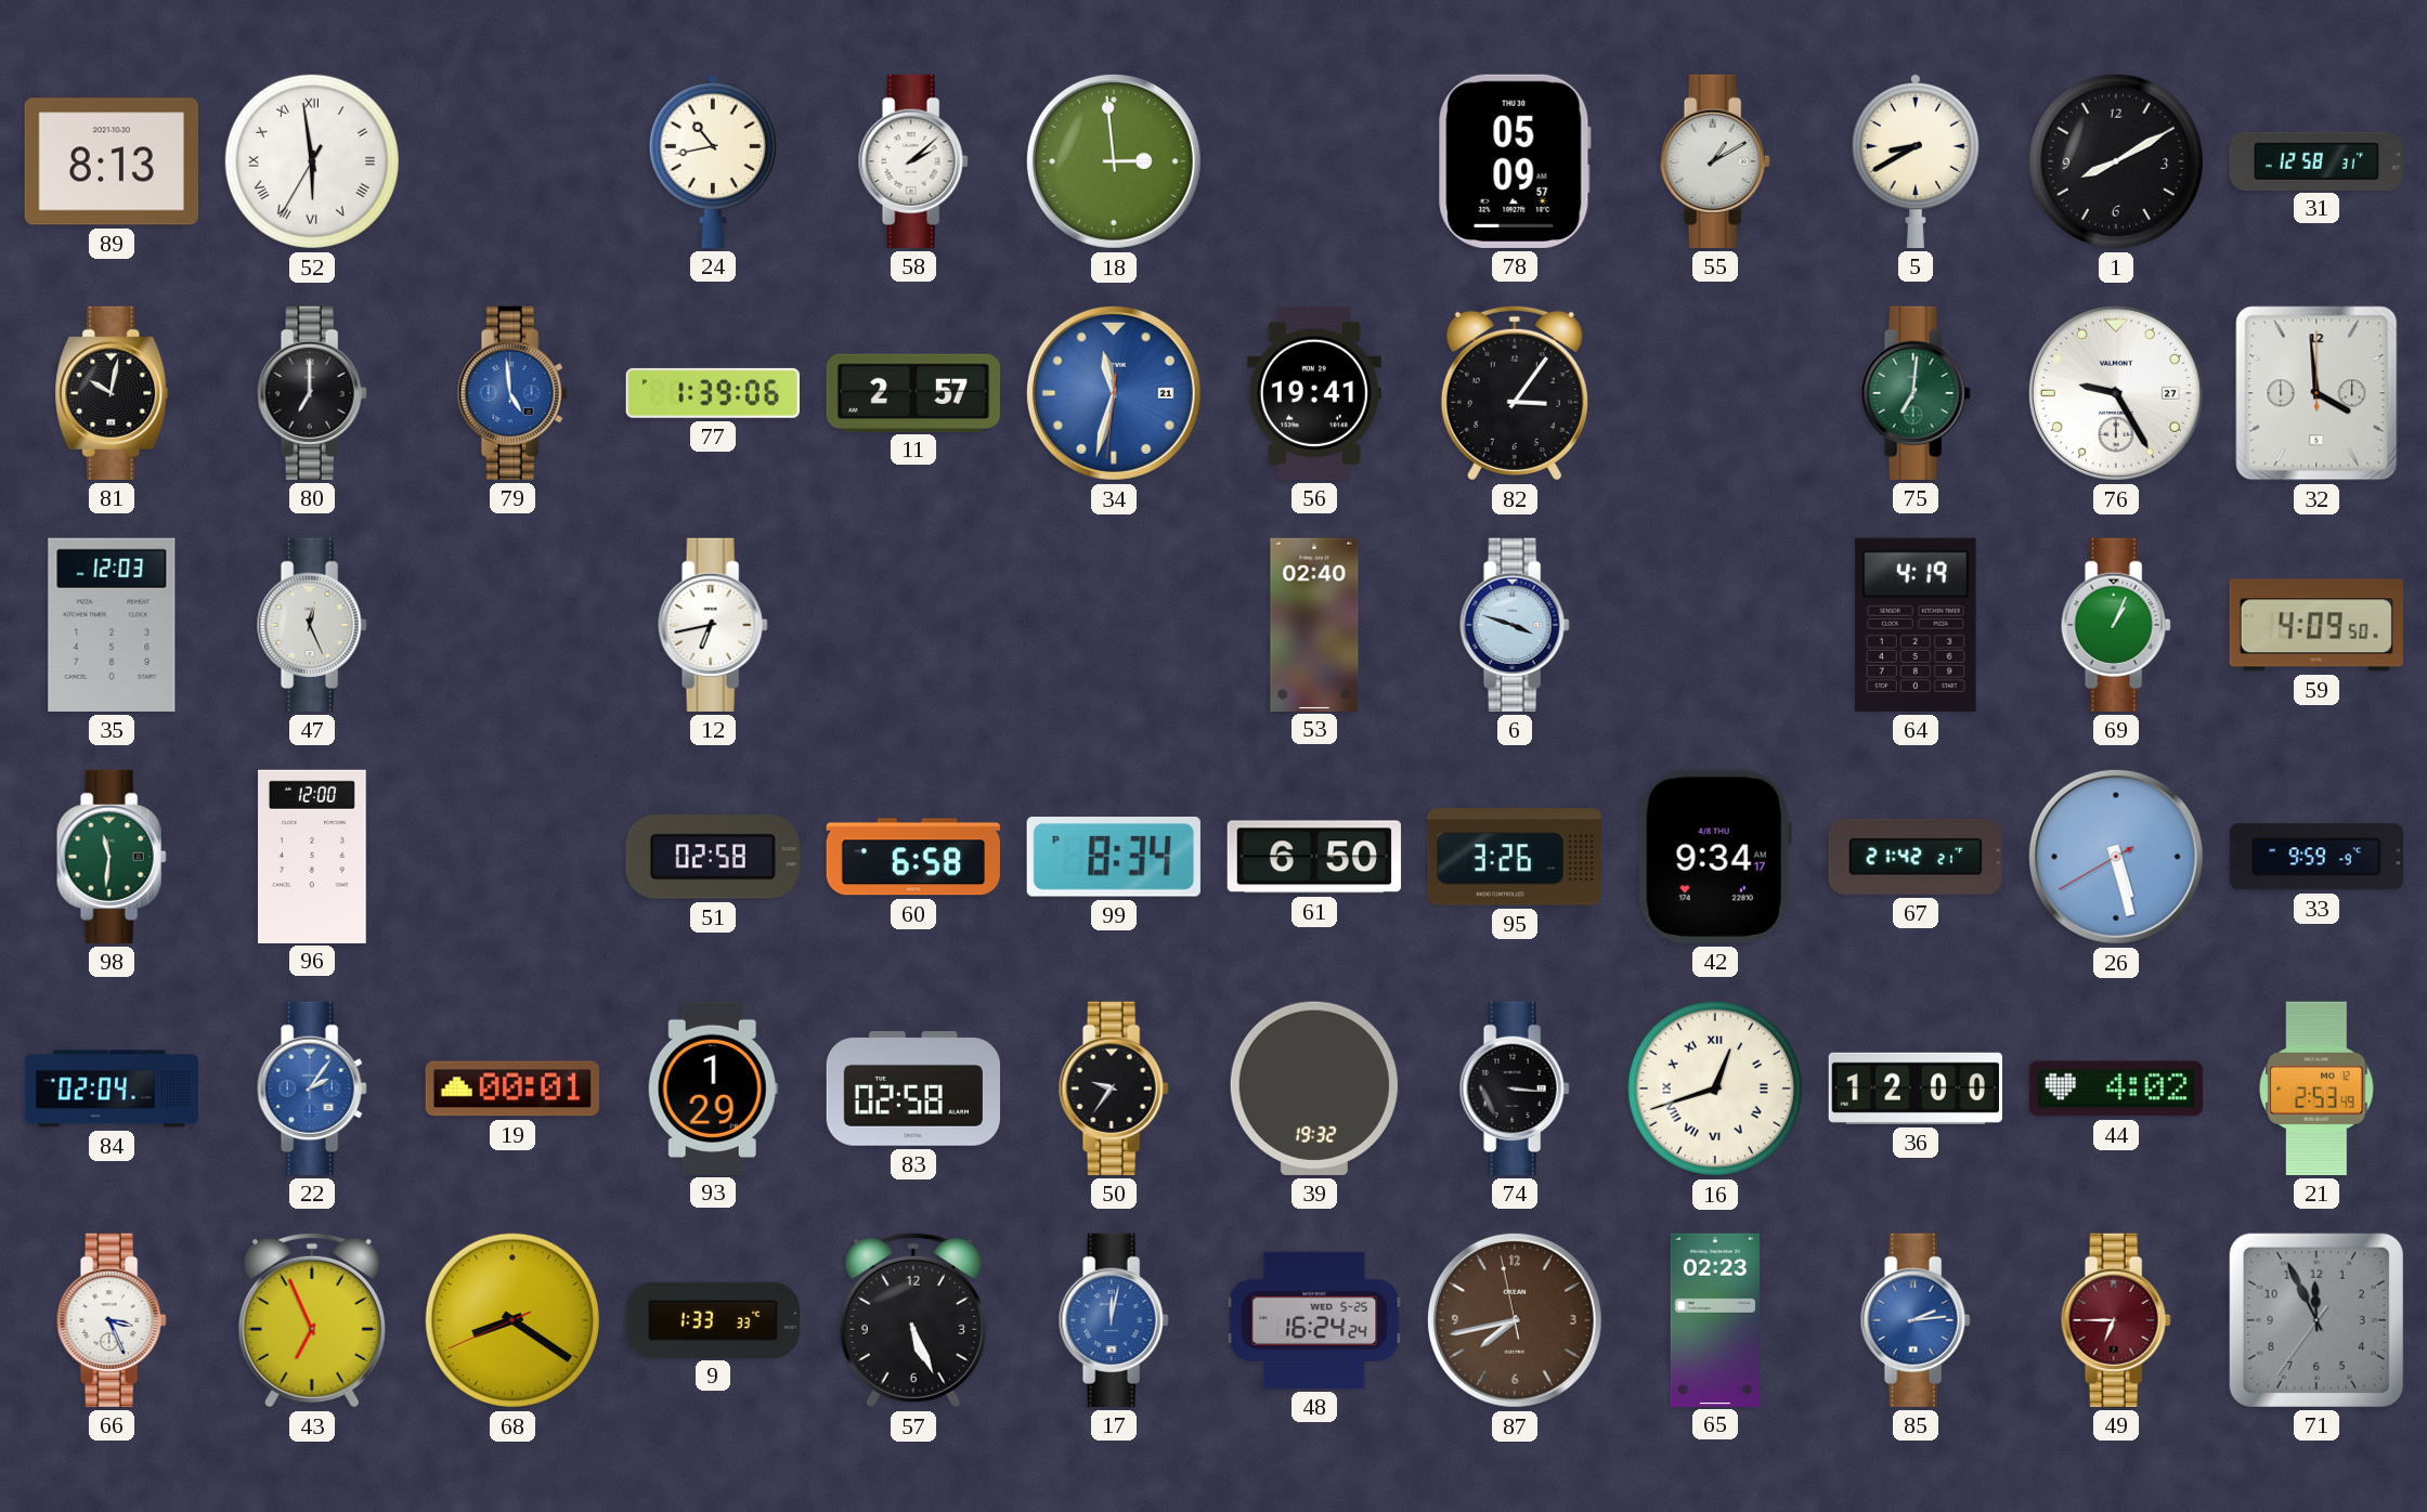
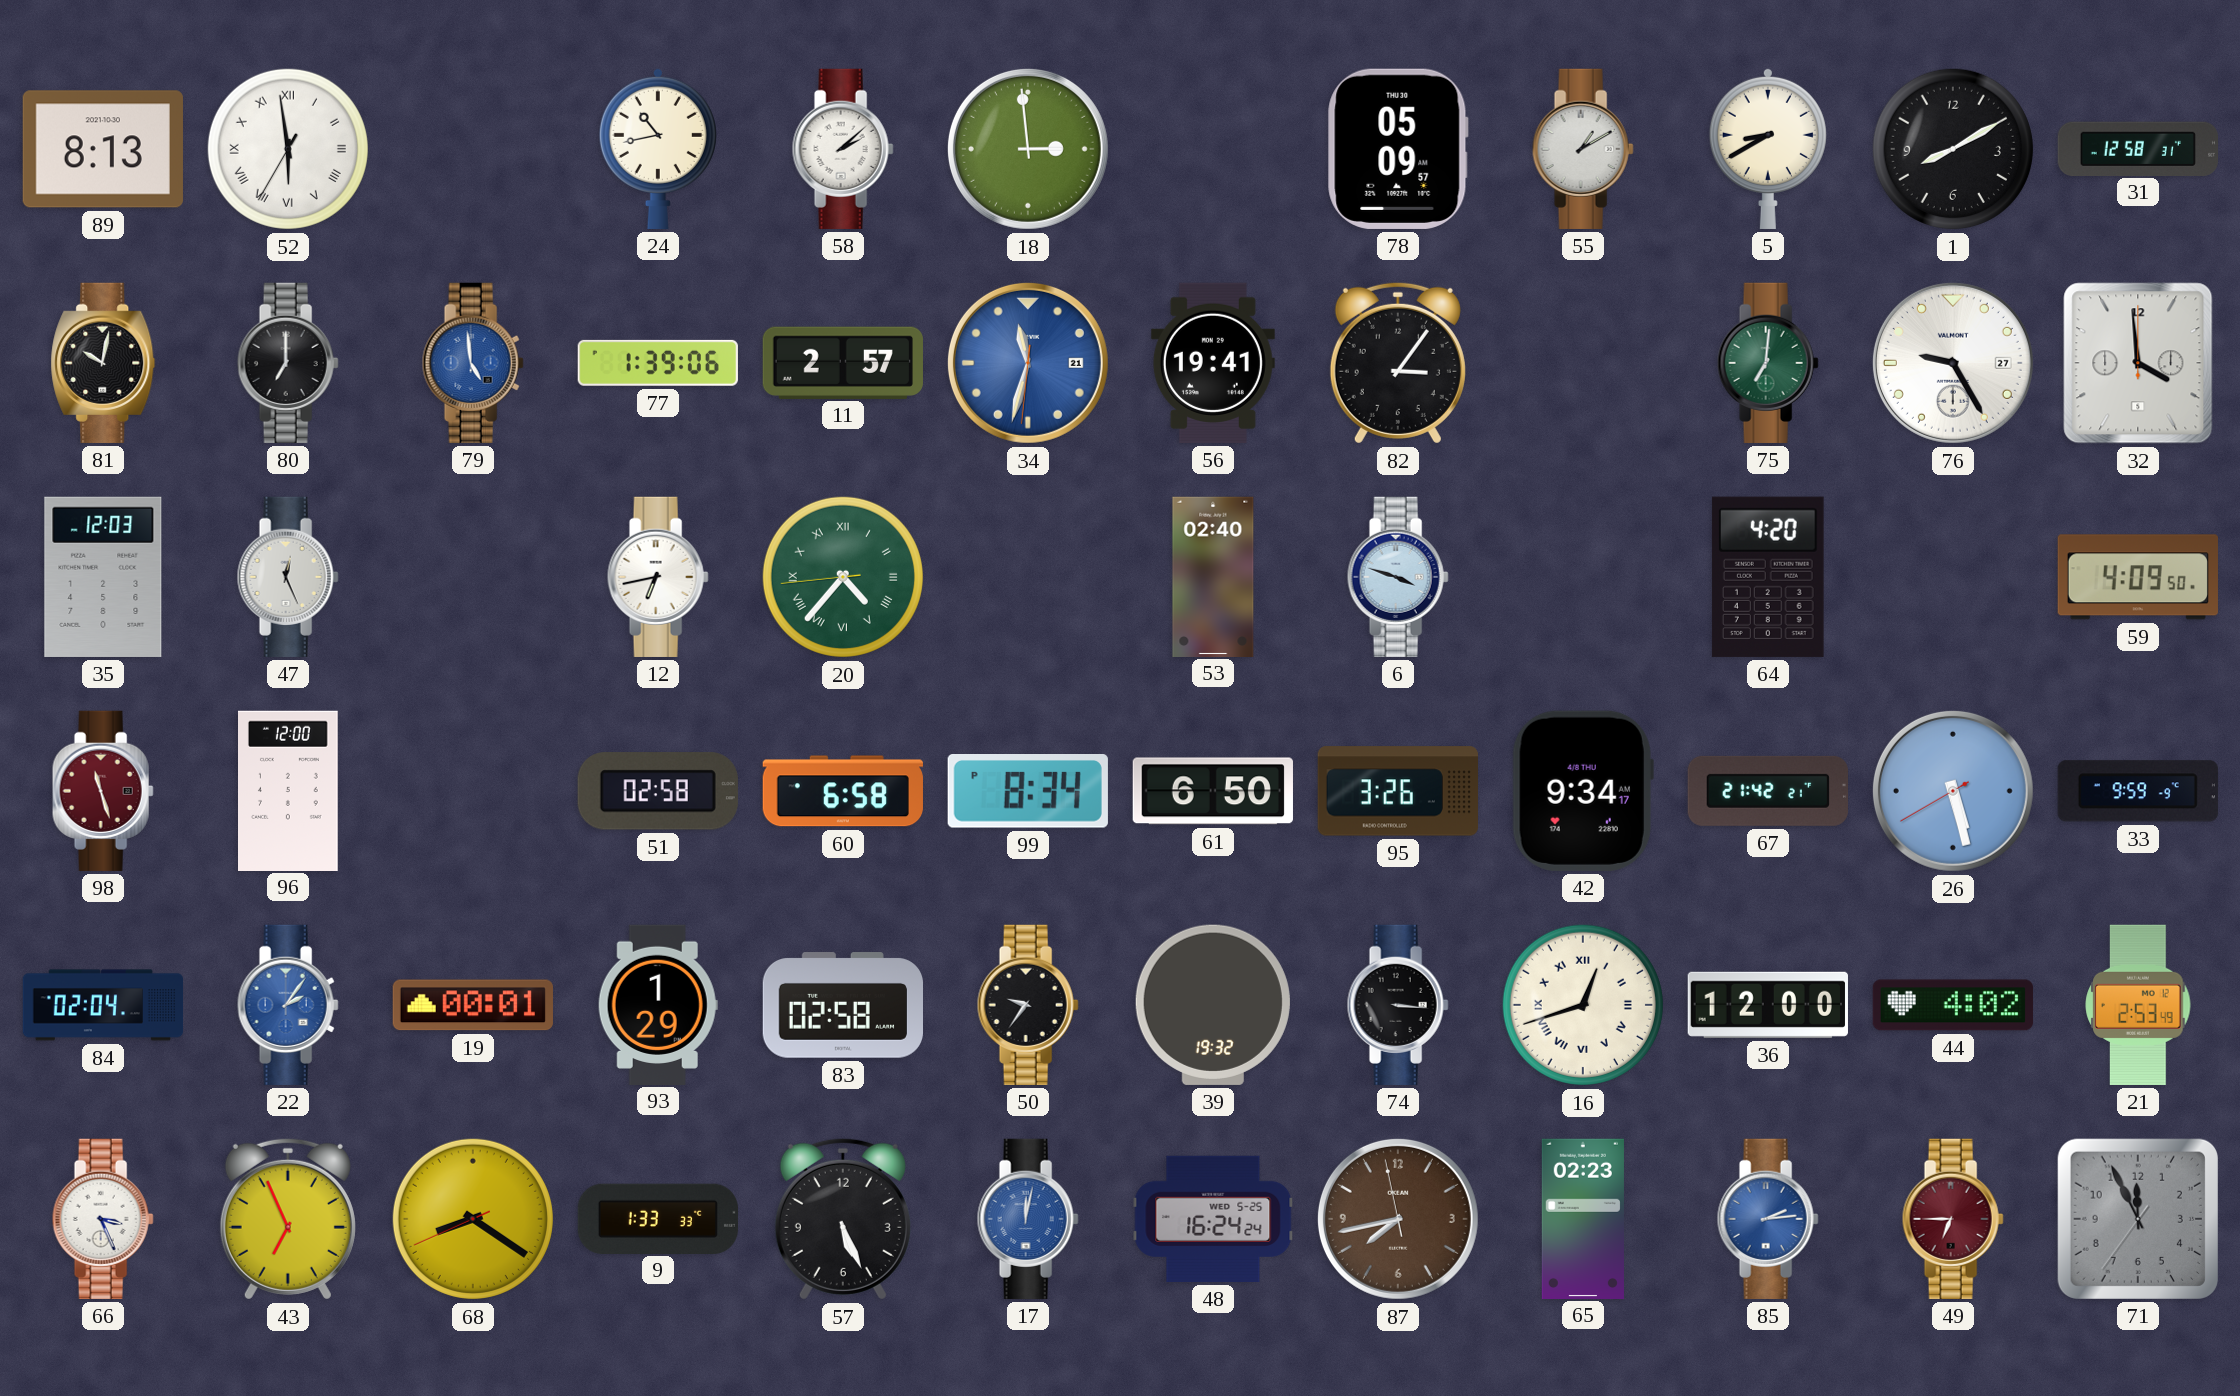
20: none -> 4:36 (843, 577)
64: 4:19 -> 4:20 (1768, 577)
69: 1:04 -> none (2116, 625)
98: 11:31 -> 11:27 (103, 791)
98 dial: green -> burgundy (103, 791)
